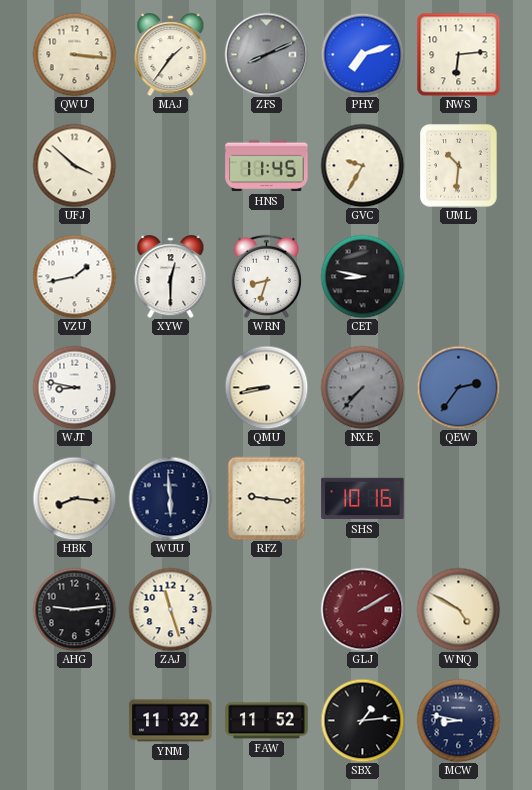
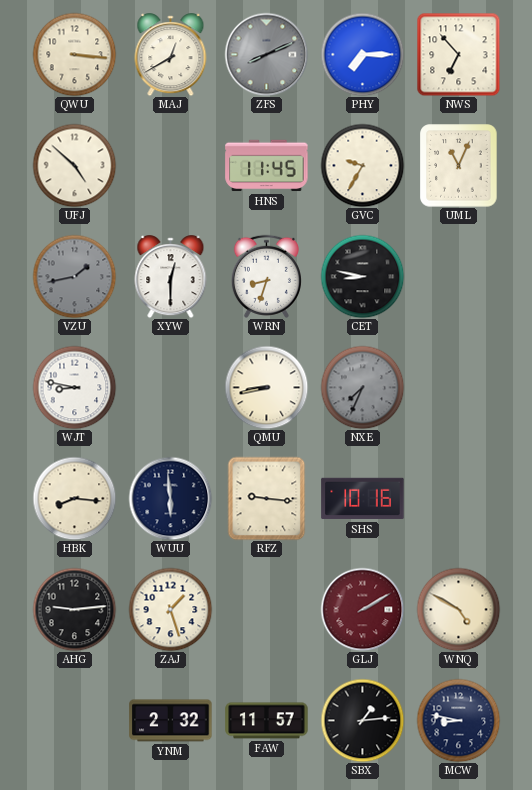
MAJ: 1:36 -> 12:40 (171, 55)
PHY: 7:12 -> 7:15 (362, 54)
NWS: 6:14 -> 6:53 (458, 54)
UFJ: 3:52 -> 4:52 (74, 165)
UML: 10:31 -> 11:04 (459, 166)
VZU dial: white -> grey (74, 276)
NXE: 7:37 -> 7:34 (362, 387)
QEW: 2:36 -> none (458, 387)
ZAJ: 11:27 -> 1:27 (170, 609)
YNM: 11:32 -> 2:32 (171, 721)
FAW: 11:52 -> 11:57 (267, 721)
